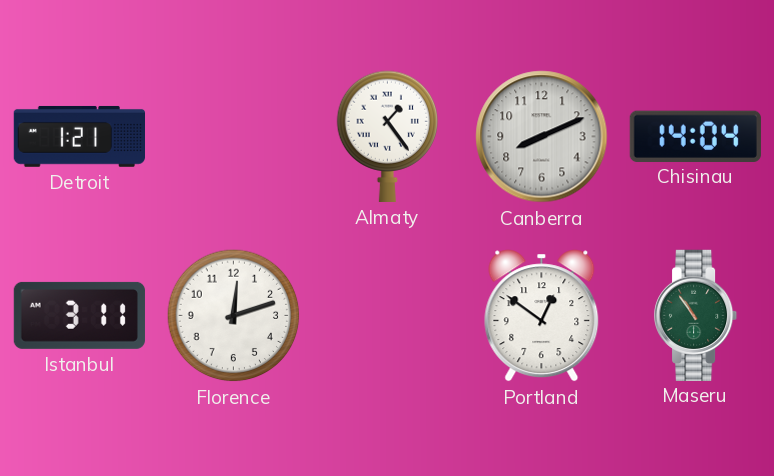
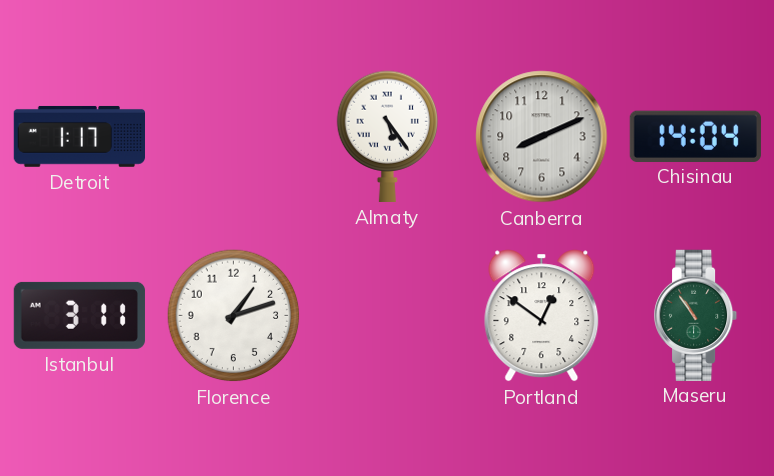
Detroit: 1:21 -> 1:17 (79, 136)
Almaty: 1:24 -> 5:24 (387, 136)
Florence: 12:12 -> 1:12 (234, 316)
